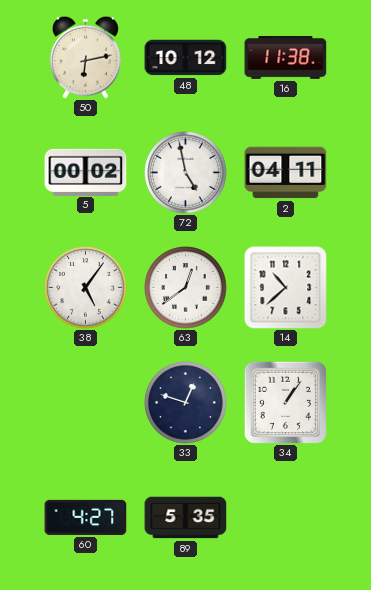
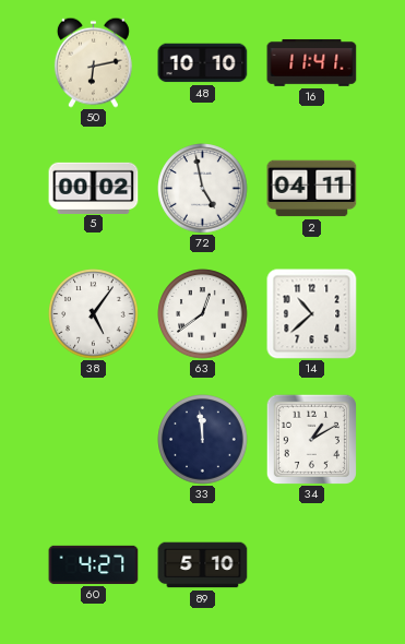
48: 10:12 -> 10:10 (203, 63)
16: 11:38 -> 11:41 (312, 62)
33: 12:48 -> 11:59 (203, 440)
34: 1:06 -> 1:10 (311, 439)
89: 5:35 -> 5:10 (203, 565)
